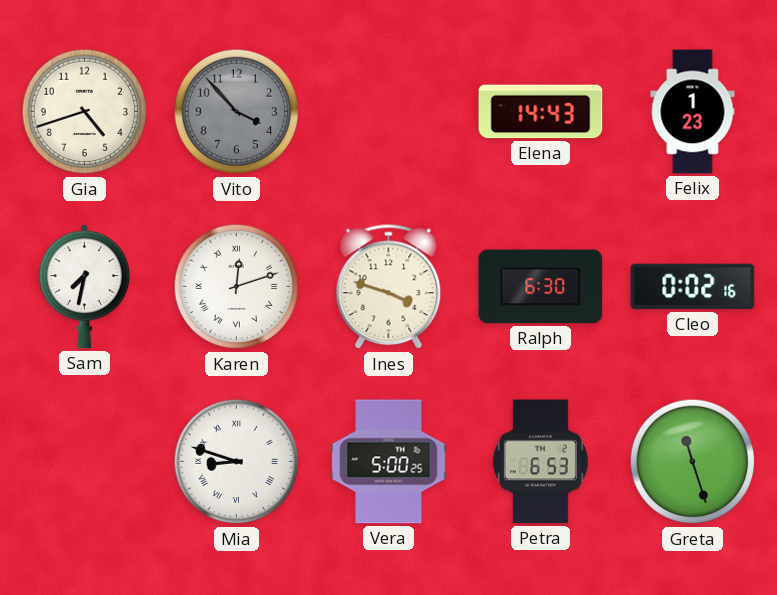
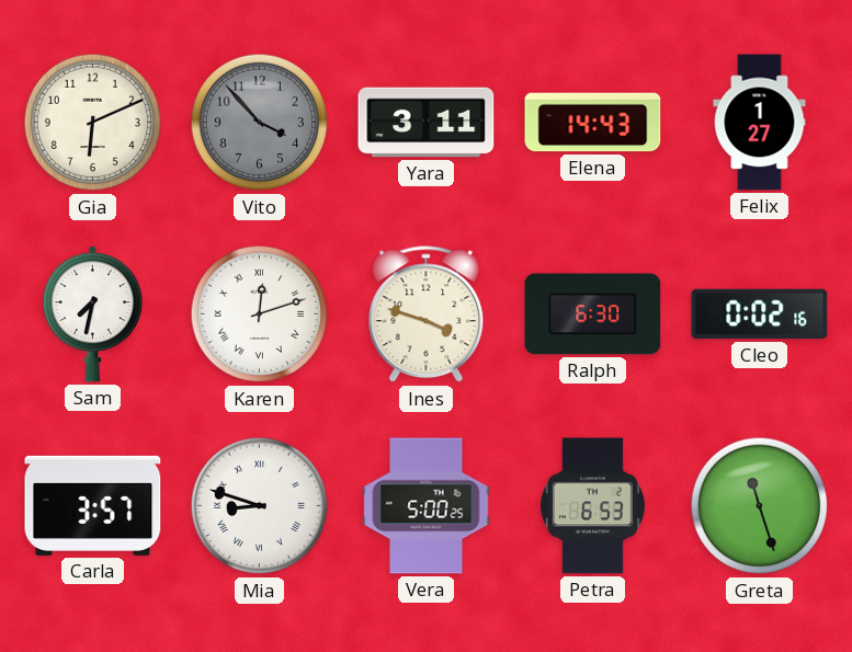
Gia: 4:42 -> 6:11 (93, 123)
Yara: none -> 3:11 (427, 123)
Felix: 1:23 -> 1:27 (760, 123)
Carla: none -> 3:57 (93, 505)
